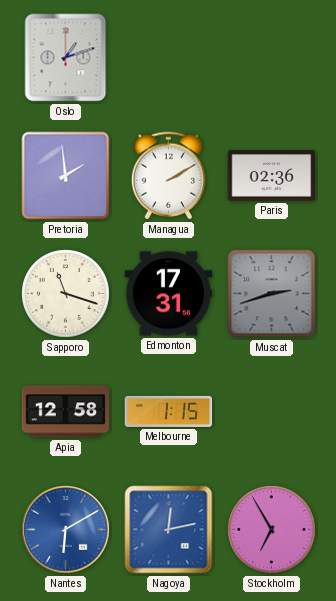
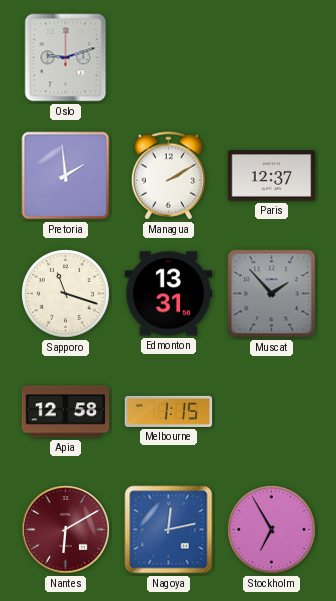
Oslo: 1:12 -> 9:12 (66, 58)
Paris: 02:36 -> 12:37 (272, 176)
Edmonton: 17:31 -> 13:31 (169, 294)
Muscat: 2:42 -> 1:53 (272, 294)
Nantes dial: blue -> burgundy (66, 530)
